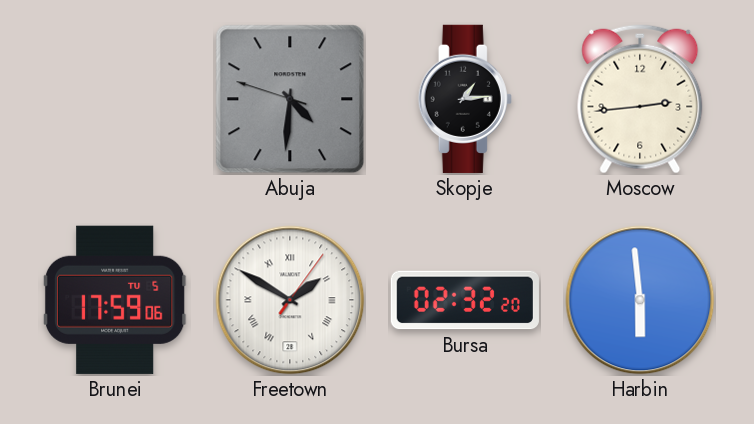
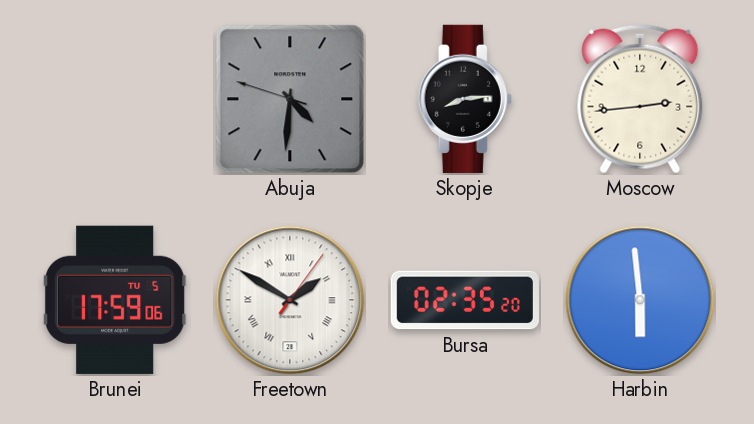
Skopje: 1:14 -> 8:14 (465, 99)
Bursa: 02:32 -> 02:35 (465, 300)
